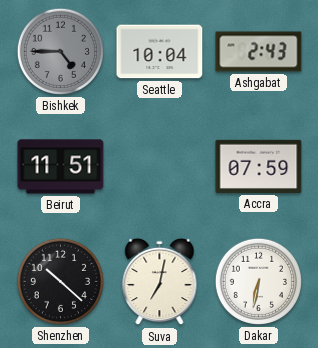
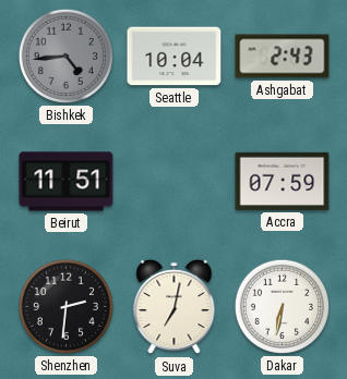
Bishkek: 4:45 -> 4:44 (65, 56)
Shenzhen: 10:22 -> 2:31 (65, 306)
